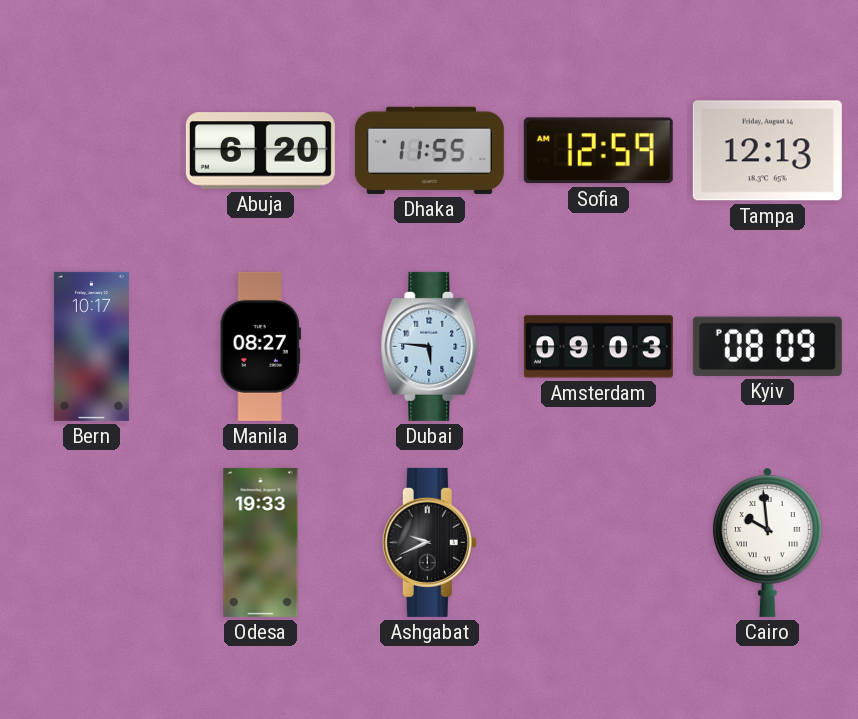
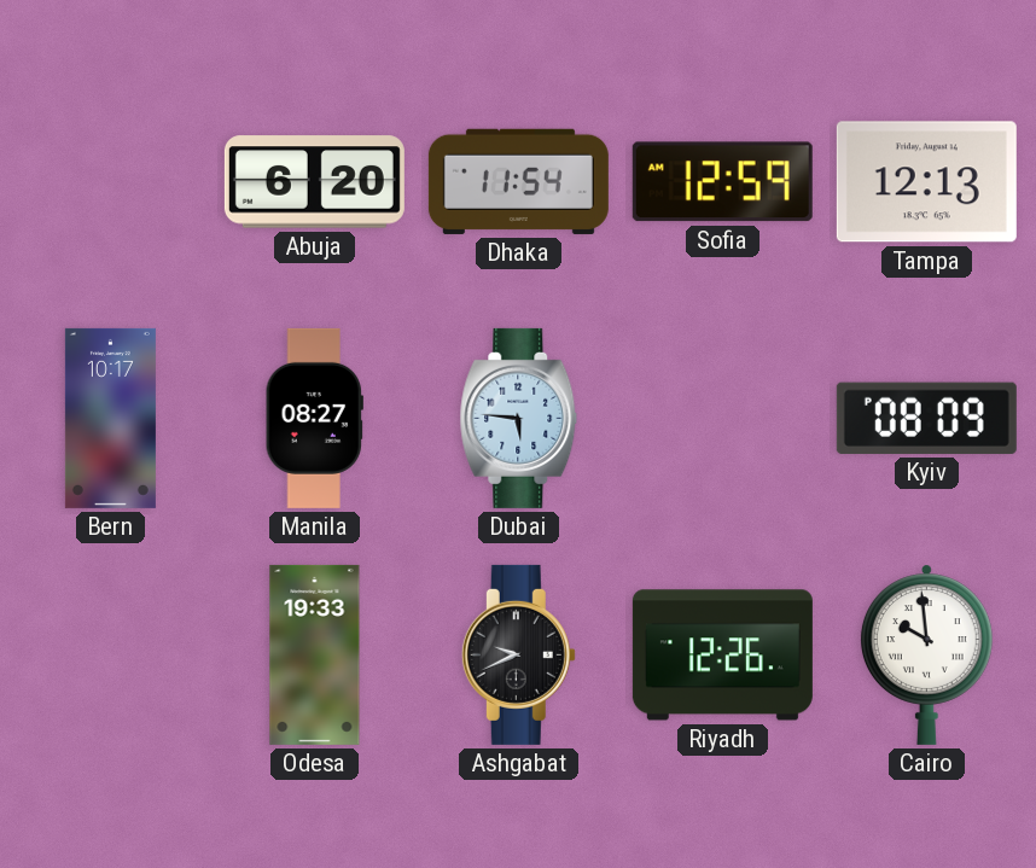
Dhaka: 11:55 -> 11:54 (518, 181)
Amsterdam: 09:03 -> none (598, 347)
Riyadh: none -> 12:26 (722, 656)
